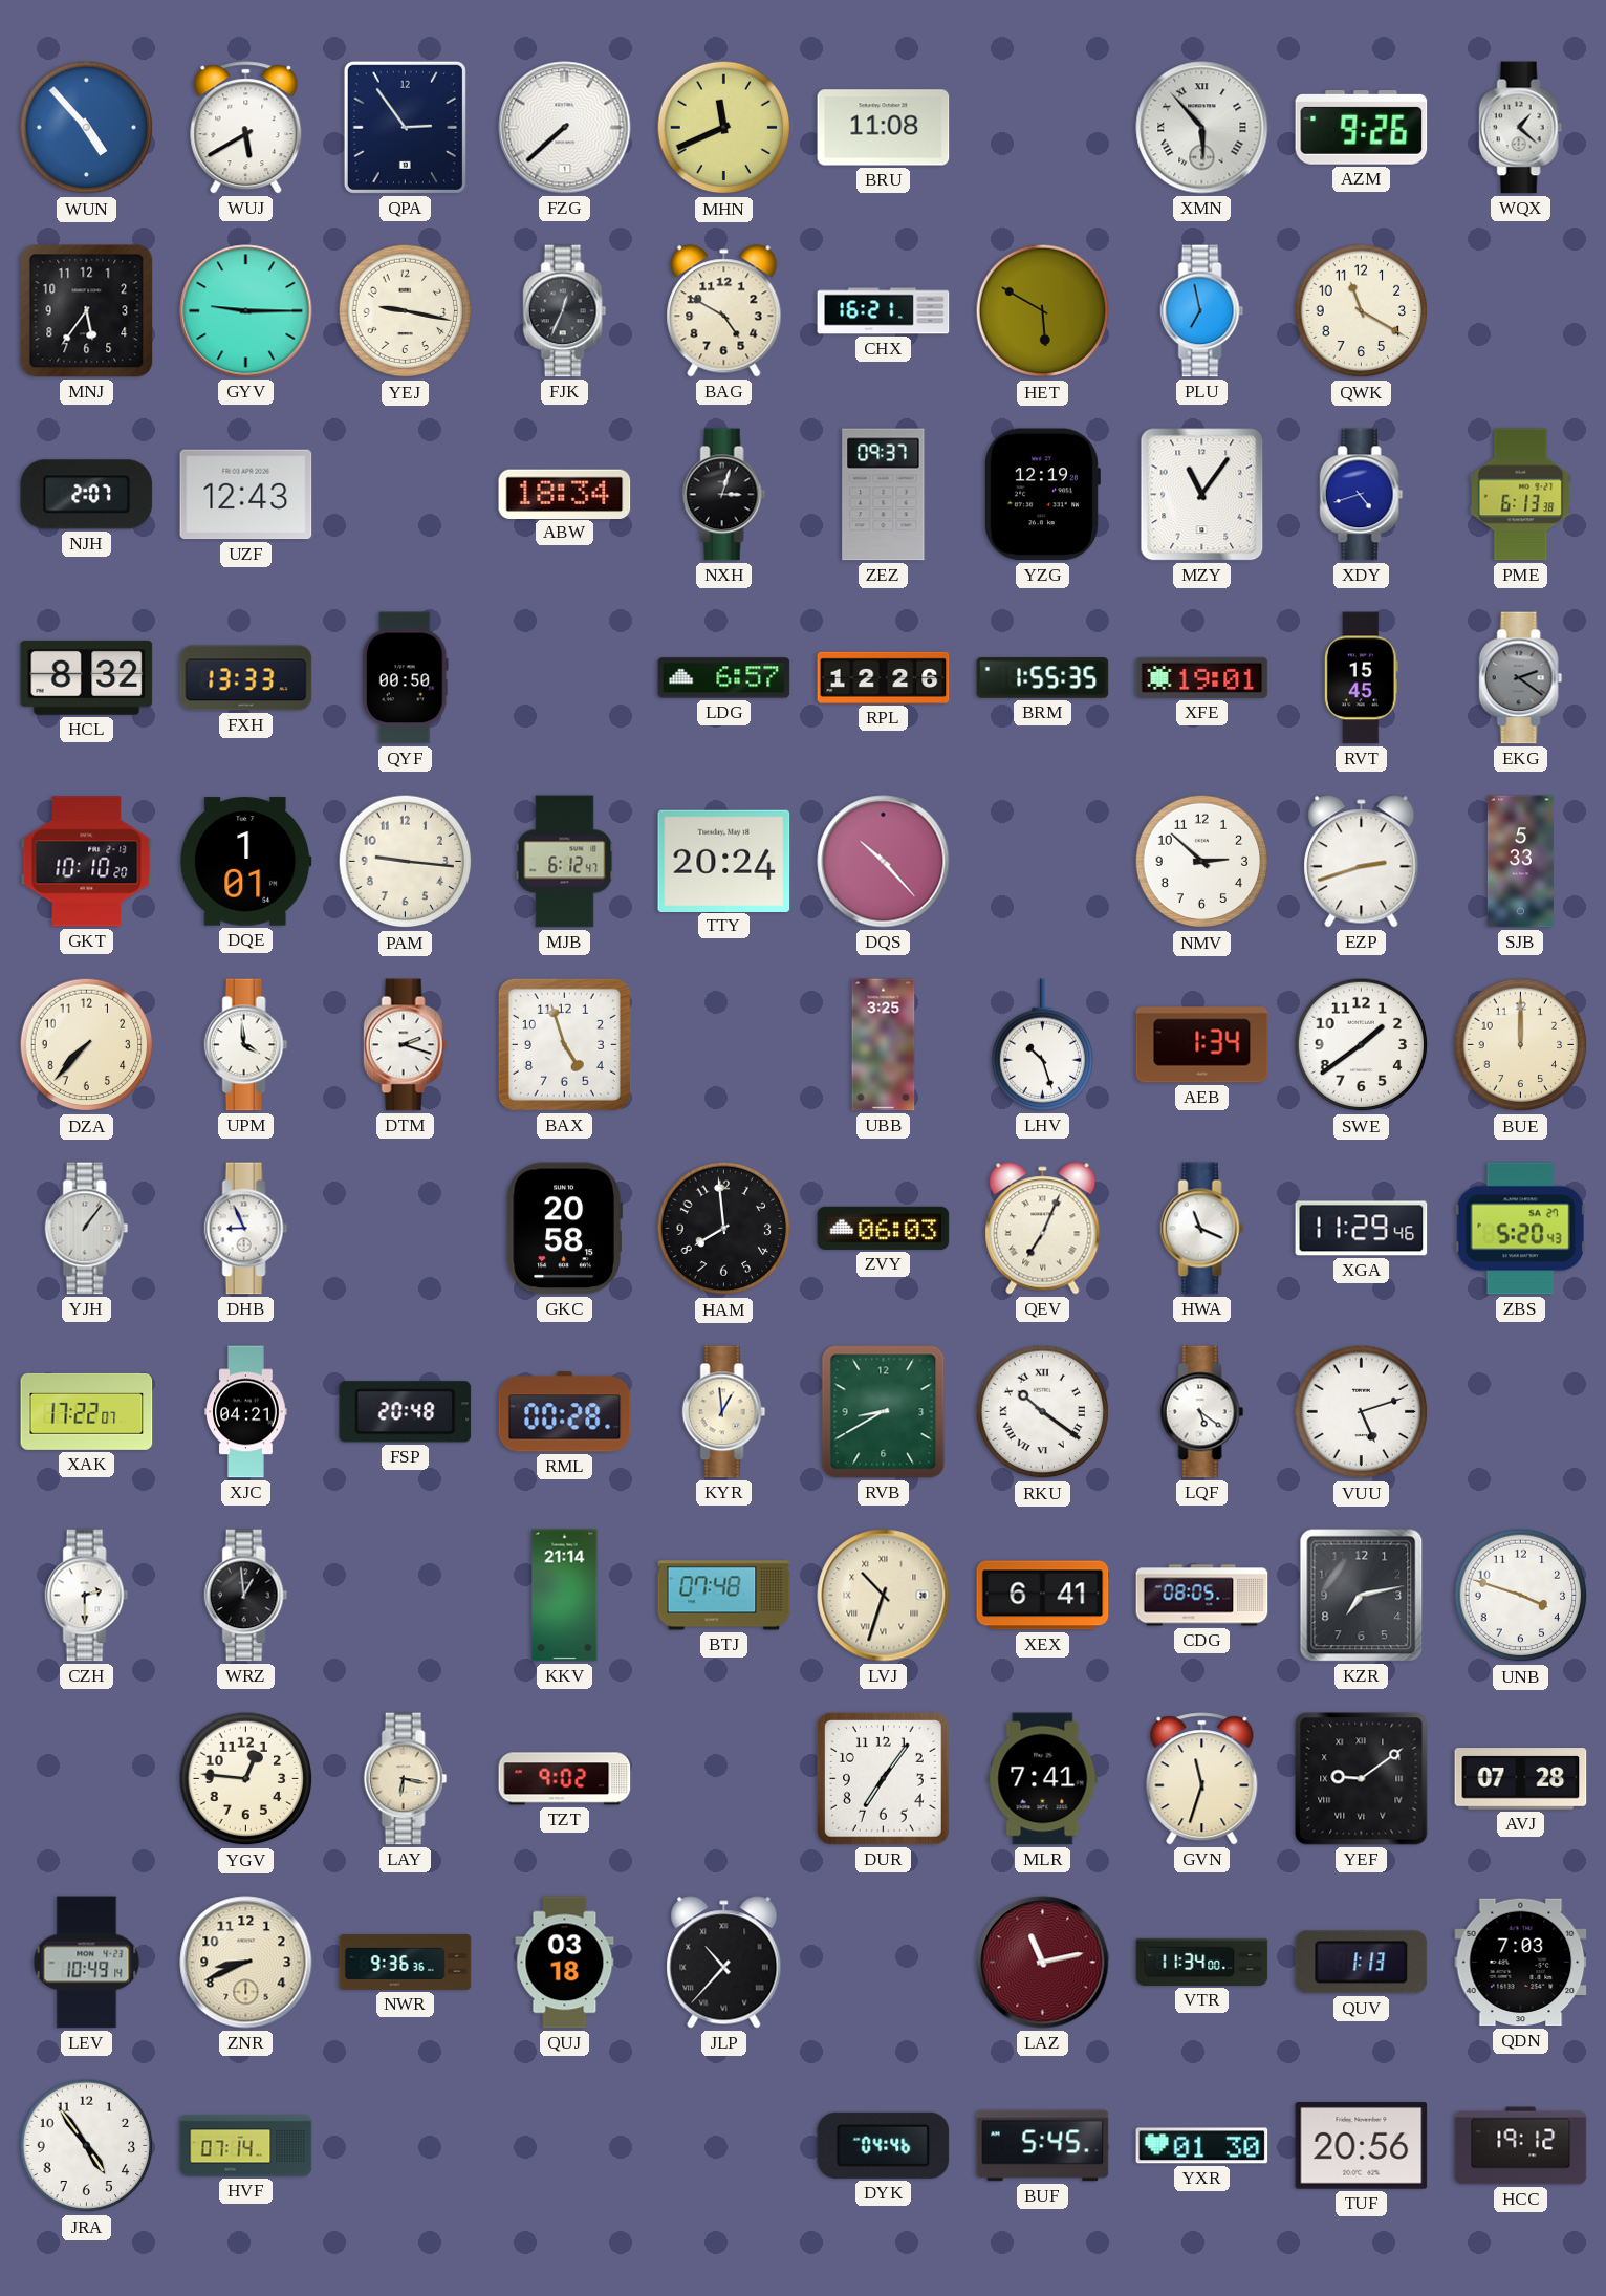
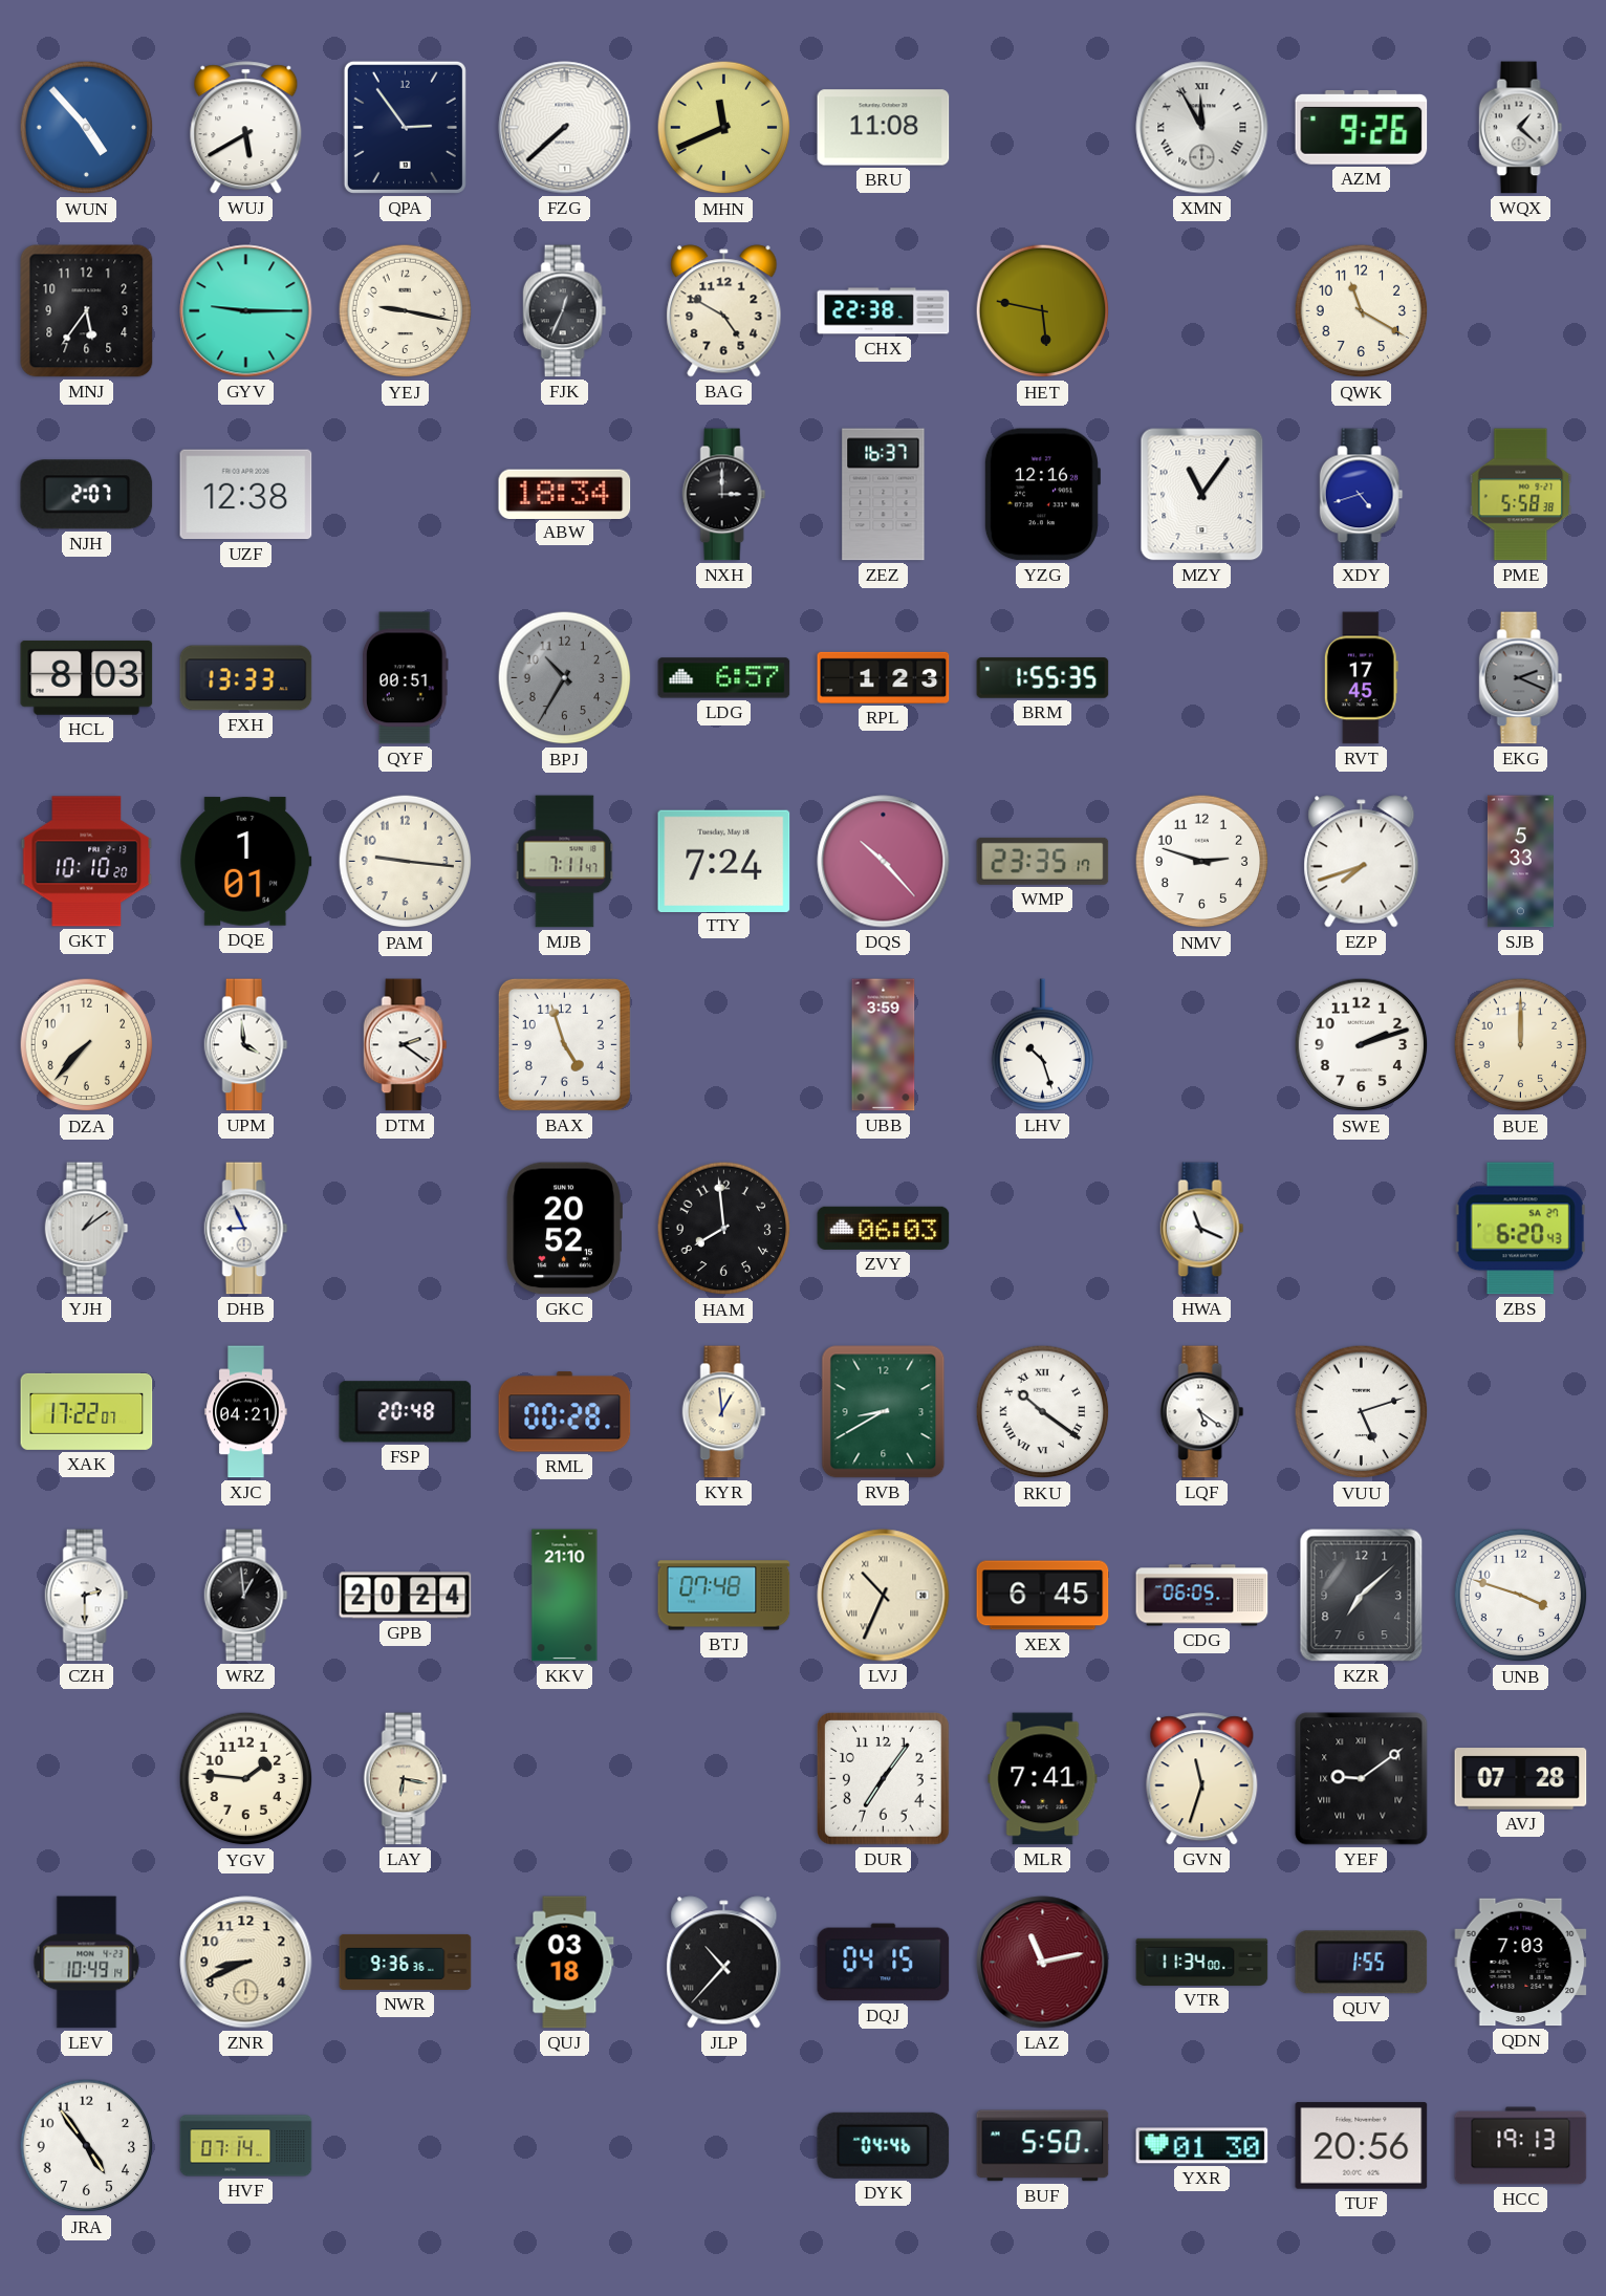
XMN: 5:53 -> 11:55 (1202, 128)
CHX: 16:21 -> 22:38 (884, 311)
HET: 5:50 -> 5:47 (1043, 311)
PLU: 6:58 -> none (1202, 311)
UZF: 12:43 -> 12:38 (246, 495)
NXH: 3:03 -> 3:00 (724, 495)
ZEZ: 09:37 -> 16:37 (884, 495)
YZG: 12:19 -> 12:16 (1042, 495)
PME: 6:13 -> 5:58 (1521, 495)
HCL: 8:32 -> 8:03 (87, 677)
QYF: 00:50 -> 00:51 (405, 678)
BPJ: none -> 10:35 (565, 678)
RPL: 12:26 -> 1:23 (884, 677)
XFE: 19:01 -> none (1202, 677)
RVT: 15:45 -> 17:45 (1361, 678)
EKG: 2:21 -> 2:19 (1521, 678)
MJB: 6:12 -> 7:11 (565, 862)
TTY: 20:24 -> 7:24 (724, 861)
WMP: none -> 23:35 (1043, 861)
NMV: 2:52 -> 2:48 (1202, 862)
EZP: 2:42 -> 7:42 (1362, 862)
DTM: 2:18 -> 2:21 (406, 1045)
UBB: 3:25 -> 3:59 (884, 1045)
AEB: 1:34 -> none (1202, 1045)
SWE: 1:39 -> 2:12 (1362, 1045)
YJH: 1:06 -> 1:09 (87, 1229)
GKC: 20:58 -> 20:52 (564, 1229)
QEV: 7:04 -> none (1043, 1229)
XGA: 11:29 -> none (1362, 1229)
ZBS: 5:20 -> 6:20 (1520, 1229)
GPB: none -> 20:24 (406, 1596)
KKV: 21:14 -> 21:10 (565, 1596)
LVJ: 10:33 -> 10:34 (884, 1596)
XEX: 6:41 -> 6:45 (1043, 1596)
CDG: 08:05 -> 06:05 (1202, 1596)
KZR: 7:13 -> 7:08 (1362, 1596)
YGV: 12:46 -> 1:46 (246, 1779)
TZT: 9:02 -> none (565, 1779)
DQJ: none -> 04:15 (884, 1963)
QUV: 1:13 -> 1:55 (1362, 1963)
BUF: 5:45 -> 5:50 (1043, 2146)
HCC: 19:12 -> 19:13 (1521, 2146)
